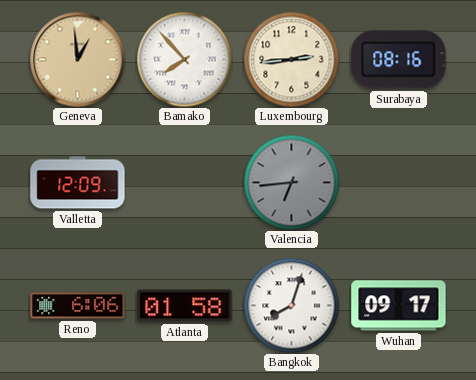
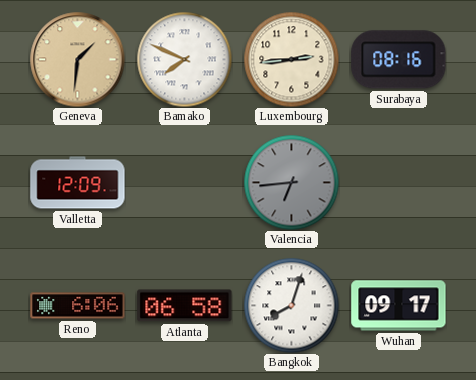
Geneva: 12:59 -> 1:31 (77, 59)
Bamako: 7:53 -> 7:49 (184, 59)
Atlanta: 01:58 -> 06:58 (185, 306)
